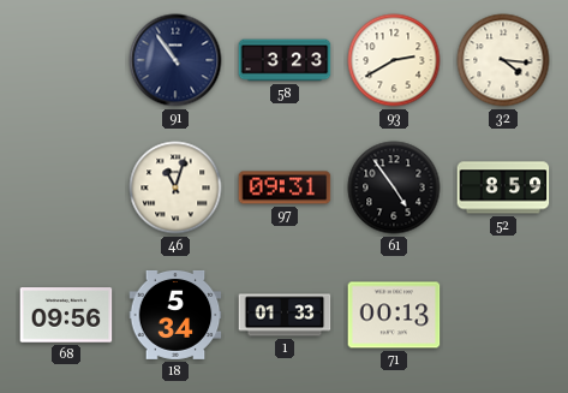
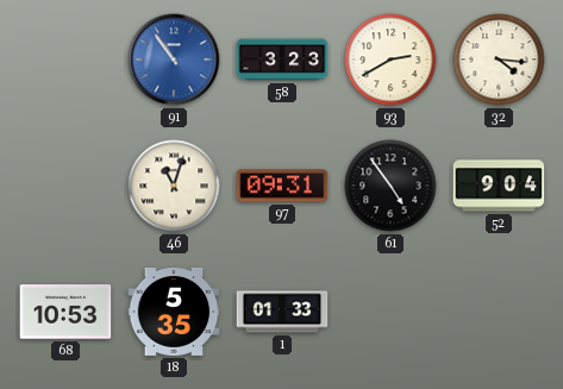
91 dial: navy -> blue (174, 59)
52: 8:59 -> 9:04 (499, 186)
68: 09:56 -> 10:53 (65, 312)
18: 5:34 -> 5:35 (174, 312)
71: 00:13 -> none (394, 315)
